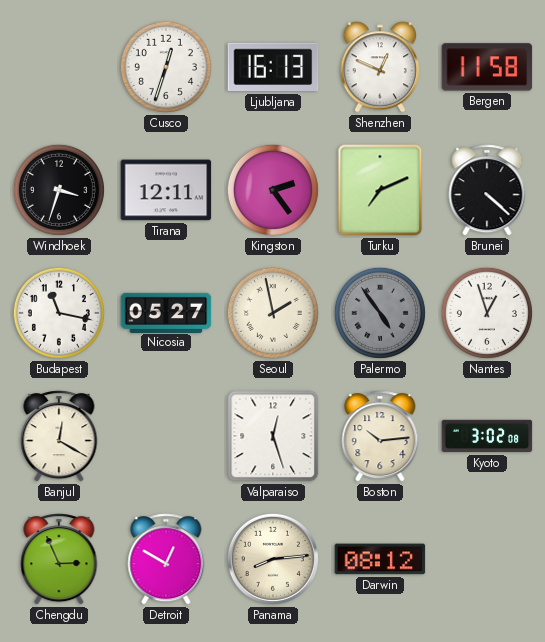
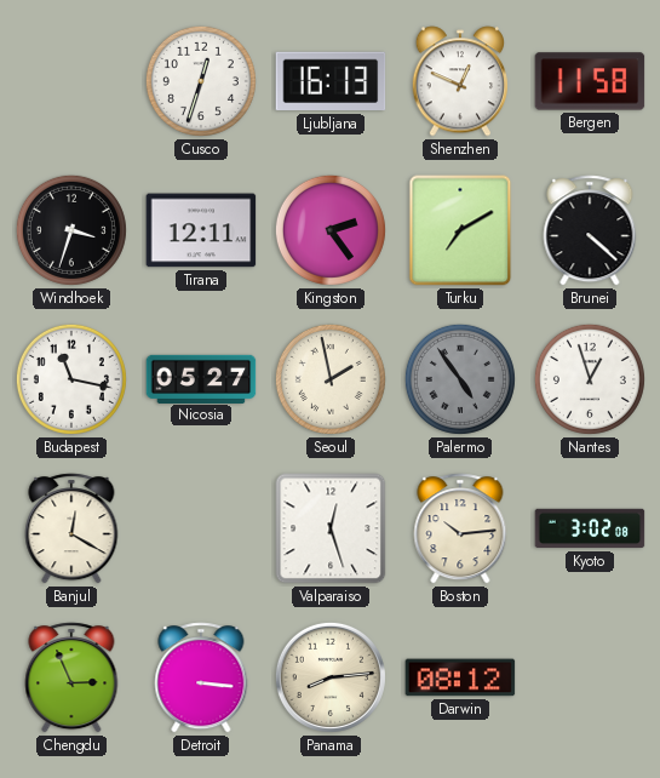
Turku: 7:11 -> 7:10 (460, 230)
Detroit: 12:50 -> 3:16 (201, 677)
